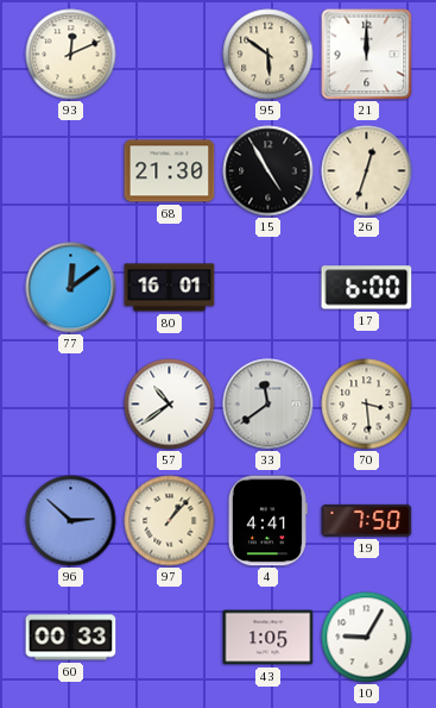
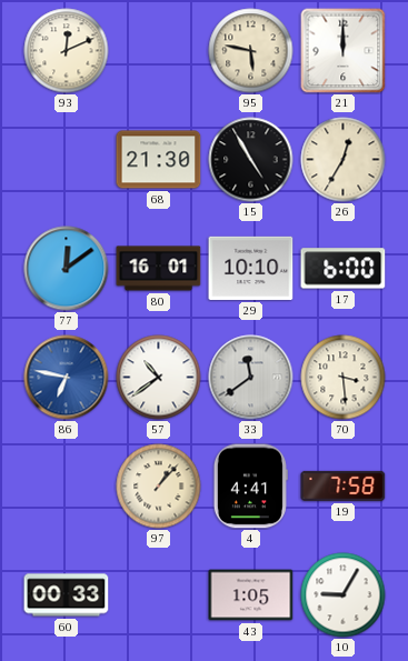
95: 5:51 -> 5:47 (251, 51)
26: 12:33 -> 12:35 (344, 160)
29: none -> 10:10 (251, 268)
86: none -> 6:47 (67, 378)
96: 2:52 -> none (71, 521)
19: 7:50 -> 7:58 (344, 485)
